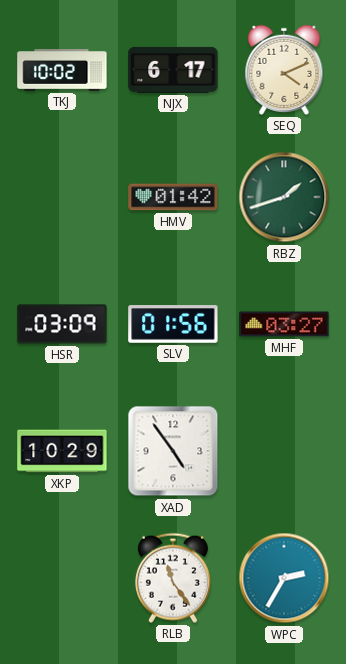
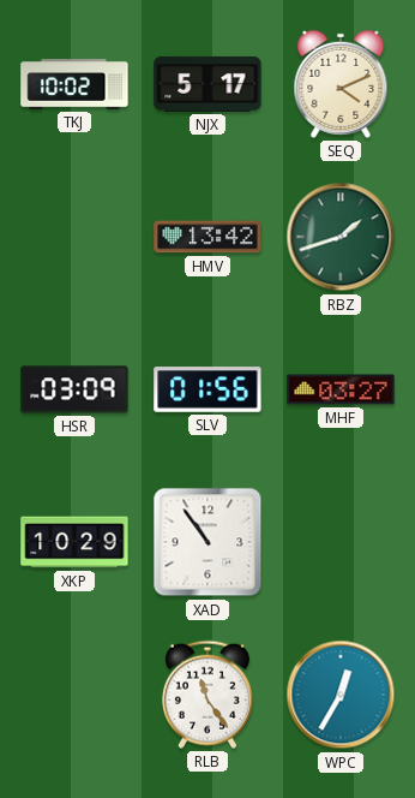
NJX: 6:17 -> 5:17 (207, 84)
HMV: 01:42 -> 13:42 (207, 237)
XAD: 4:54 -> 10:54 (207, 542)
WPC: 2:35 -> 12:35 (341, 695)
